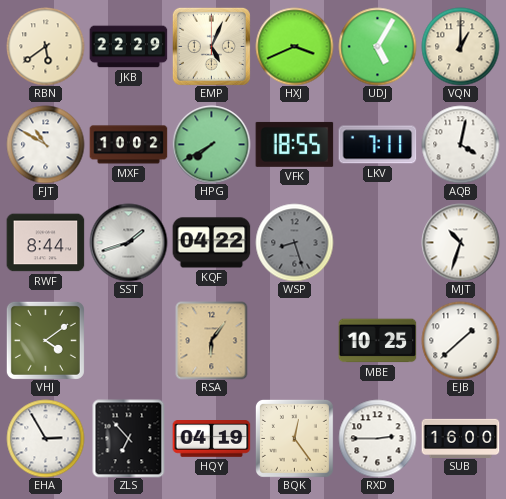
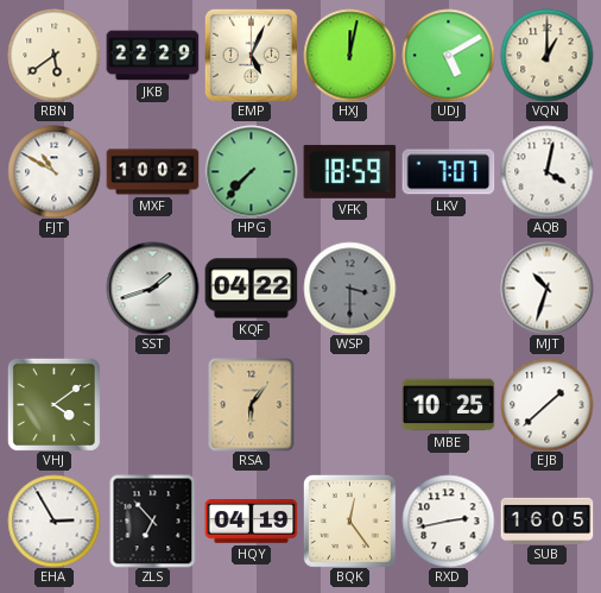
HXJ: 3:41 -> 12:02 (349, 55)
UDJ: 5:05 -> 5:10 (448, 55)
HPG: 7:40 -> 7:37 (251, 171)
VFK: 18:55 -> 18:59 (349, 171)
LKV: 7:11 -> 7:07 (448, 172)
RWF: 8:44 -> none (45, 243)
WSP: 8:27 -> 3:30 (349, 288)
RXD: 2:45 -> 2:43 (448, 521)
SUB: 16:00 -> 16:05 (546, 521)
